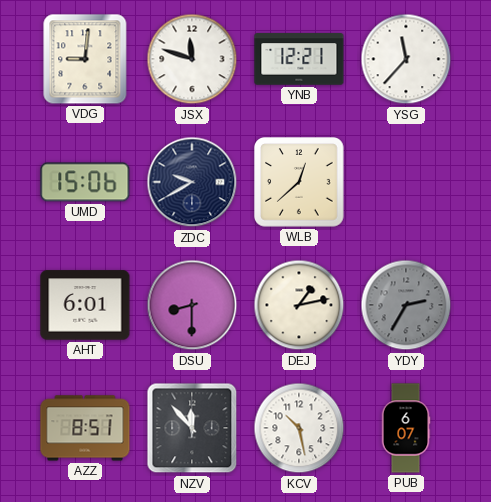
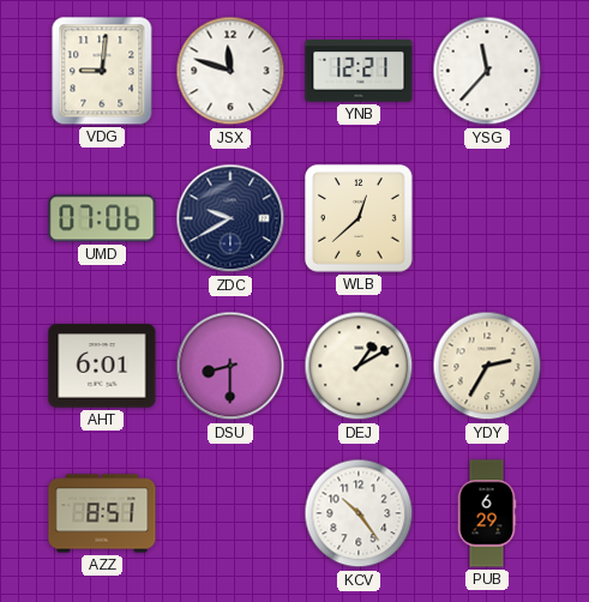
UMD: 15:06 -> 07:06 (102, 218)
DEJ: 1:13 -> 1:10 (359, 366)
YDY dial: grey -> cream (487, 366)
NZV: 11:53 -> none (192, 428)
KCV: 10:28 -> 10:24 (359, 513)
PUB: 6:07 -> 6:29 (487, 513)
